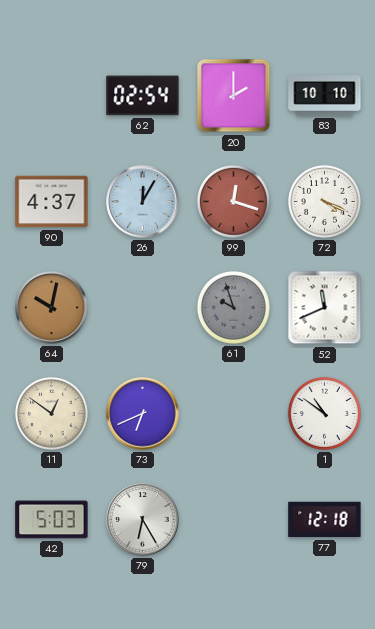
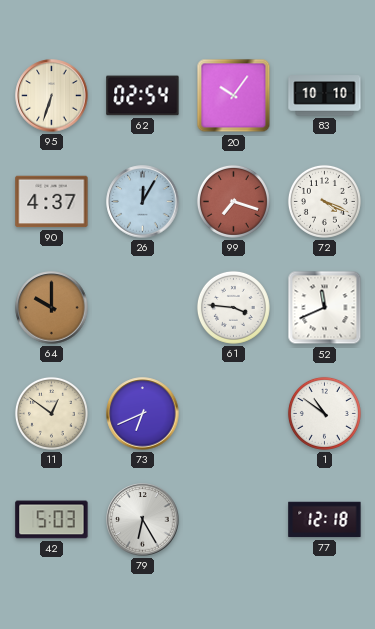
95: none -> 6:33 (52, 96)
20: 2:00 -> 10:06 (234, 96)
99: 12:18 -> 7:18 (233, 201)
64: 10:02 -> 10:00 (52, 308)
61: 9:57 -> 3:46 (233, 307)
61 dial: grey -> white (233, 307)
